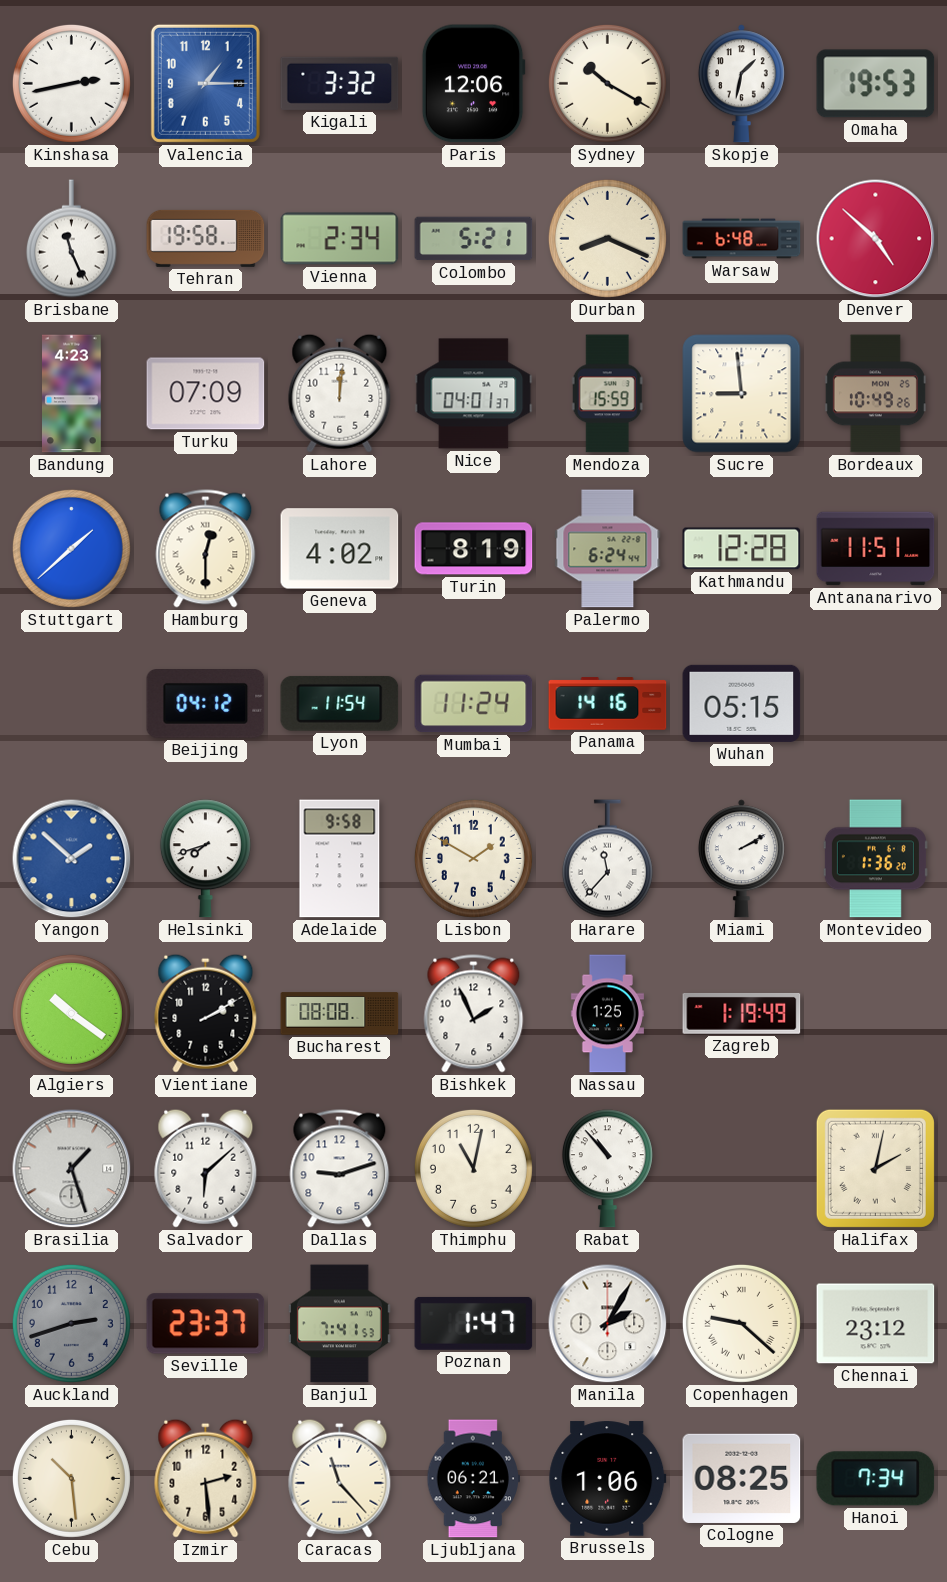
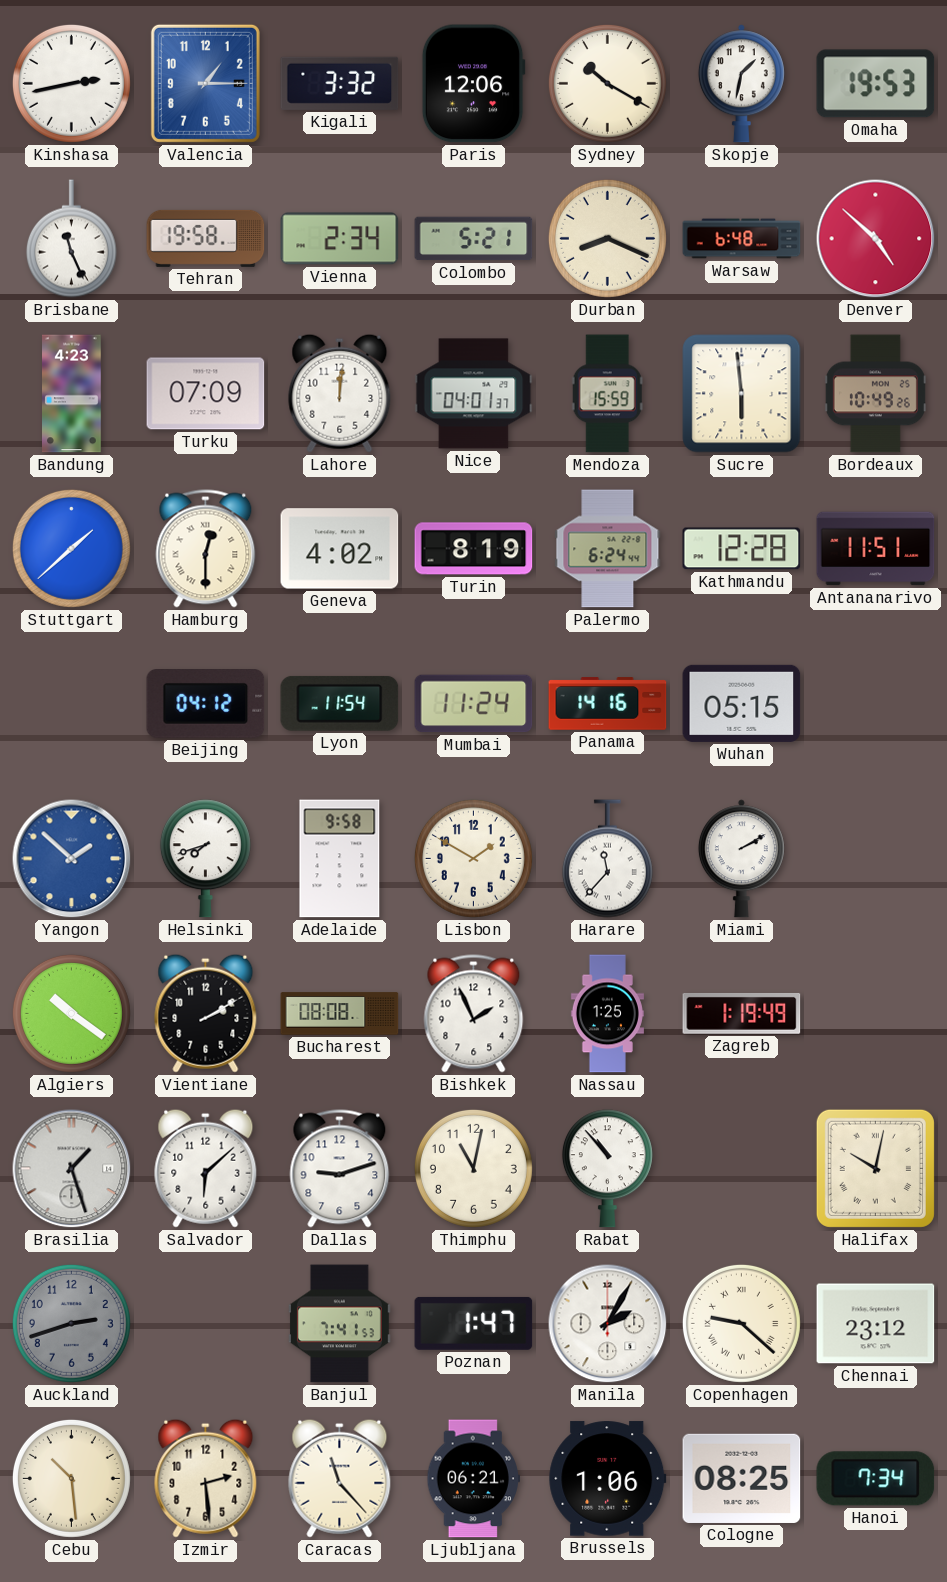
Sucre: 8:59 -> 5:59 (742, 394)
Montevideo: 1:36 -> none (875, 859)
Halifax: 2:02 -> 10:02 (875, 1168)
Seville: 23:37 -> none (206, 1324)
